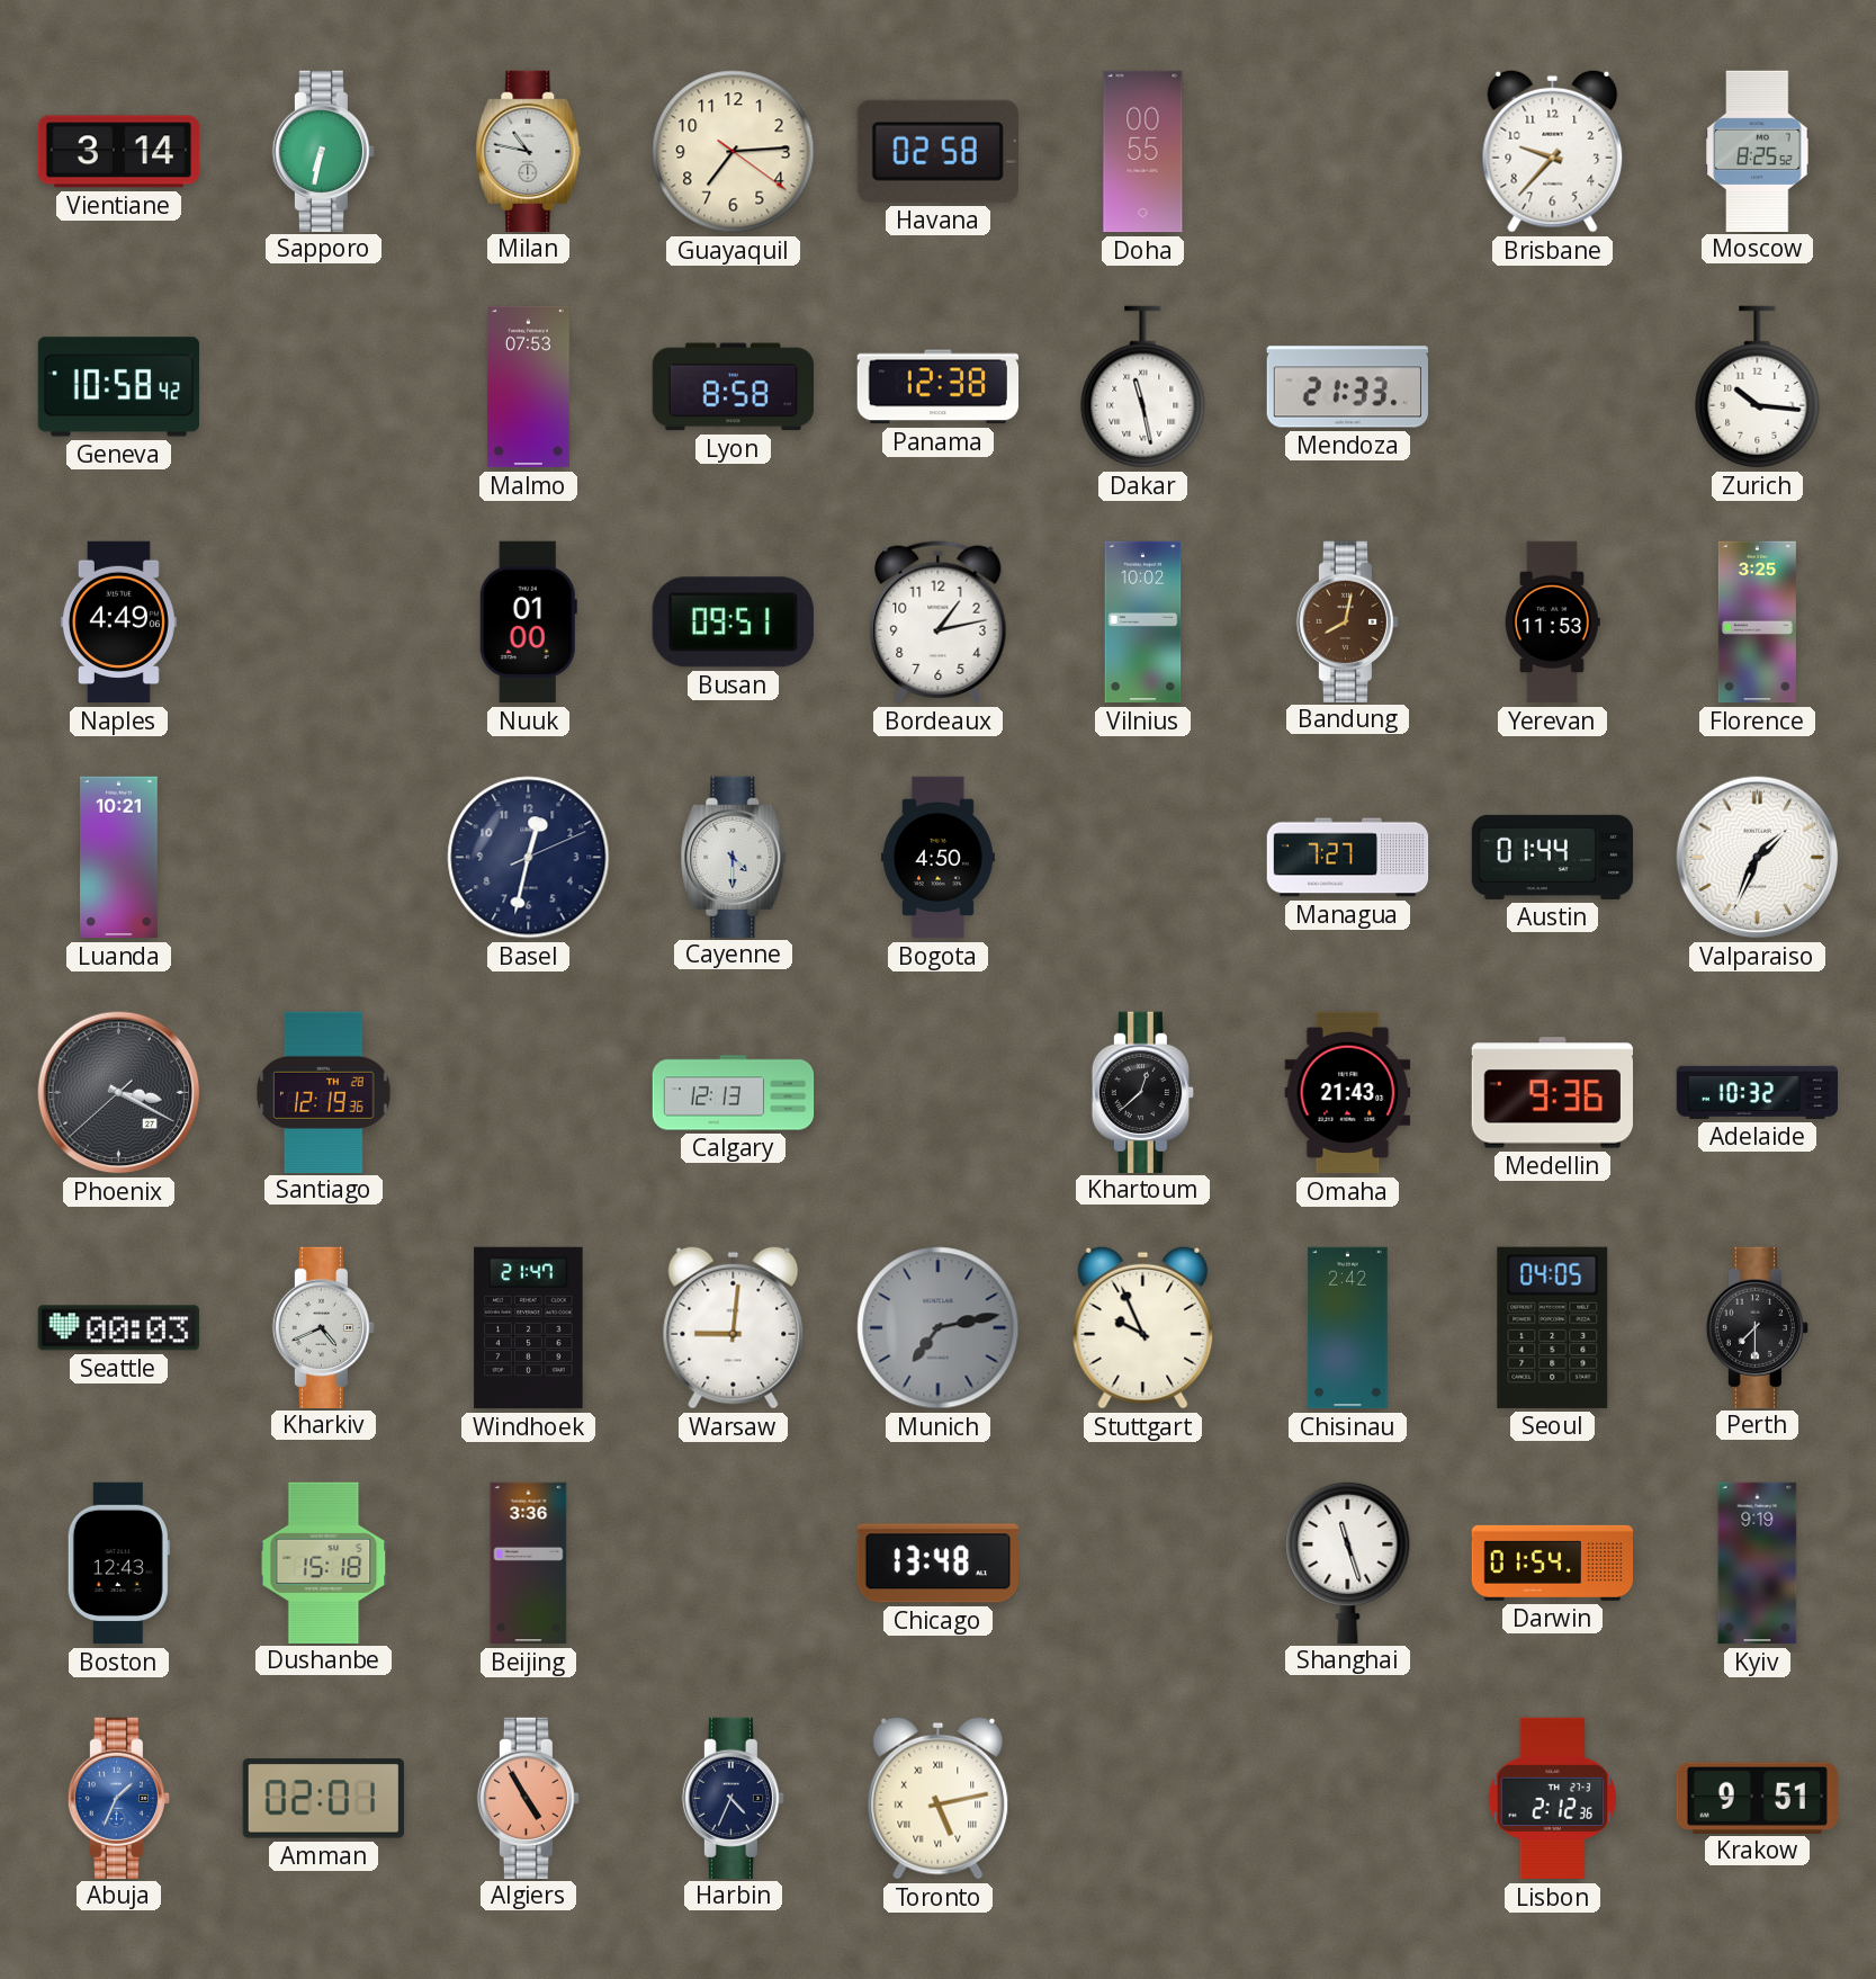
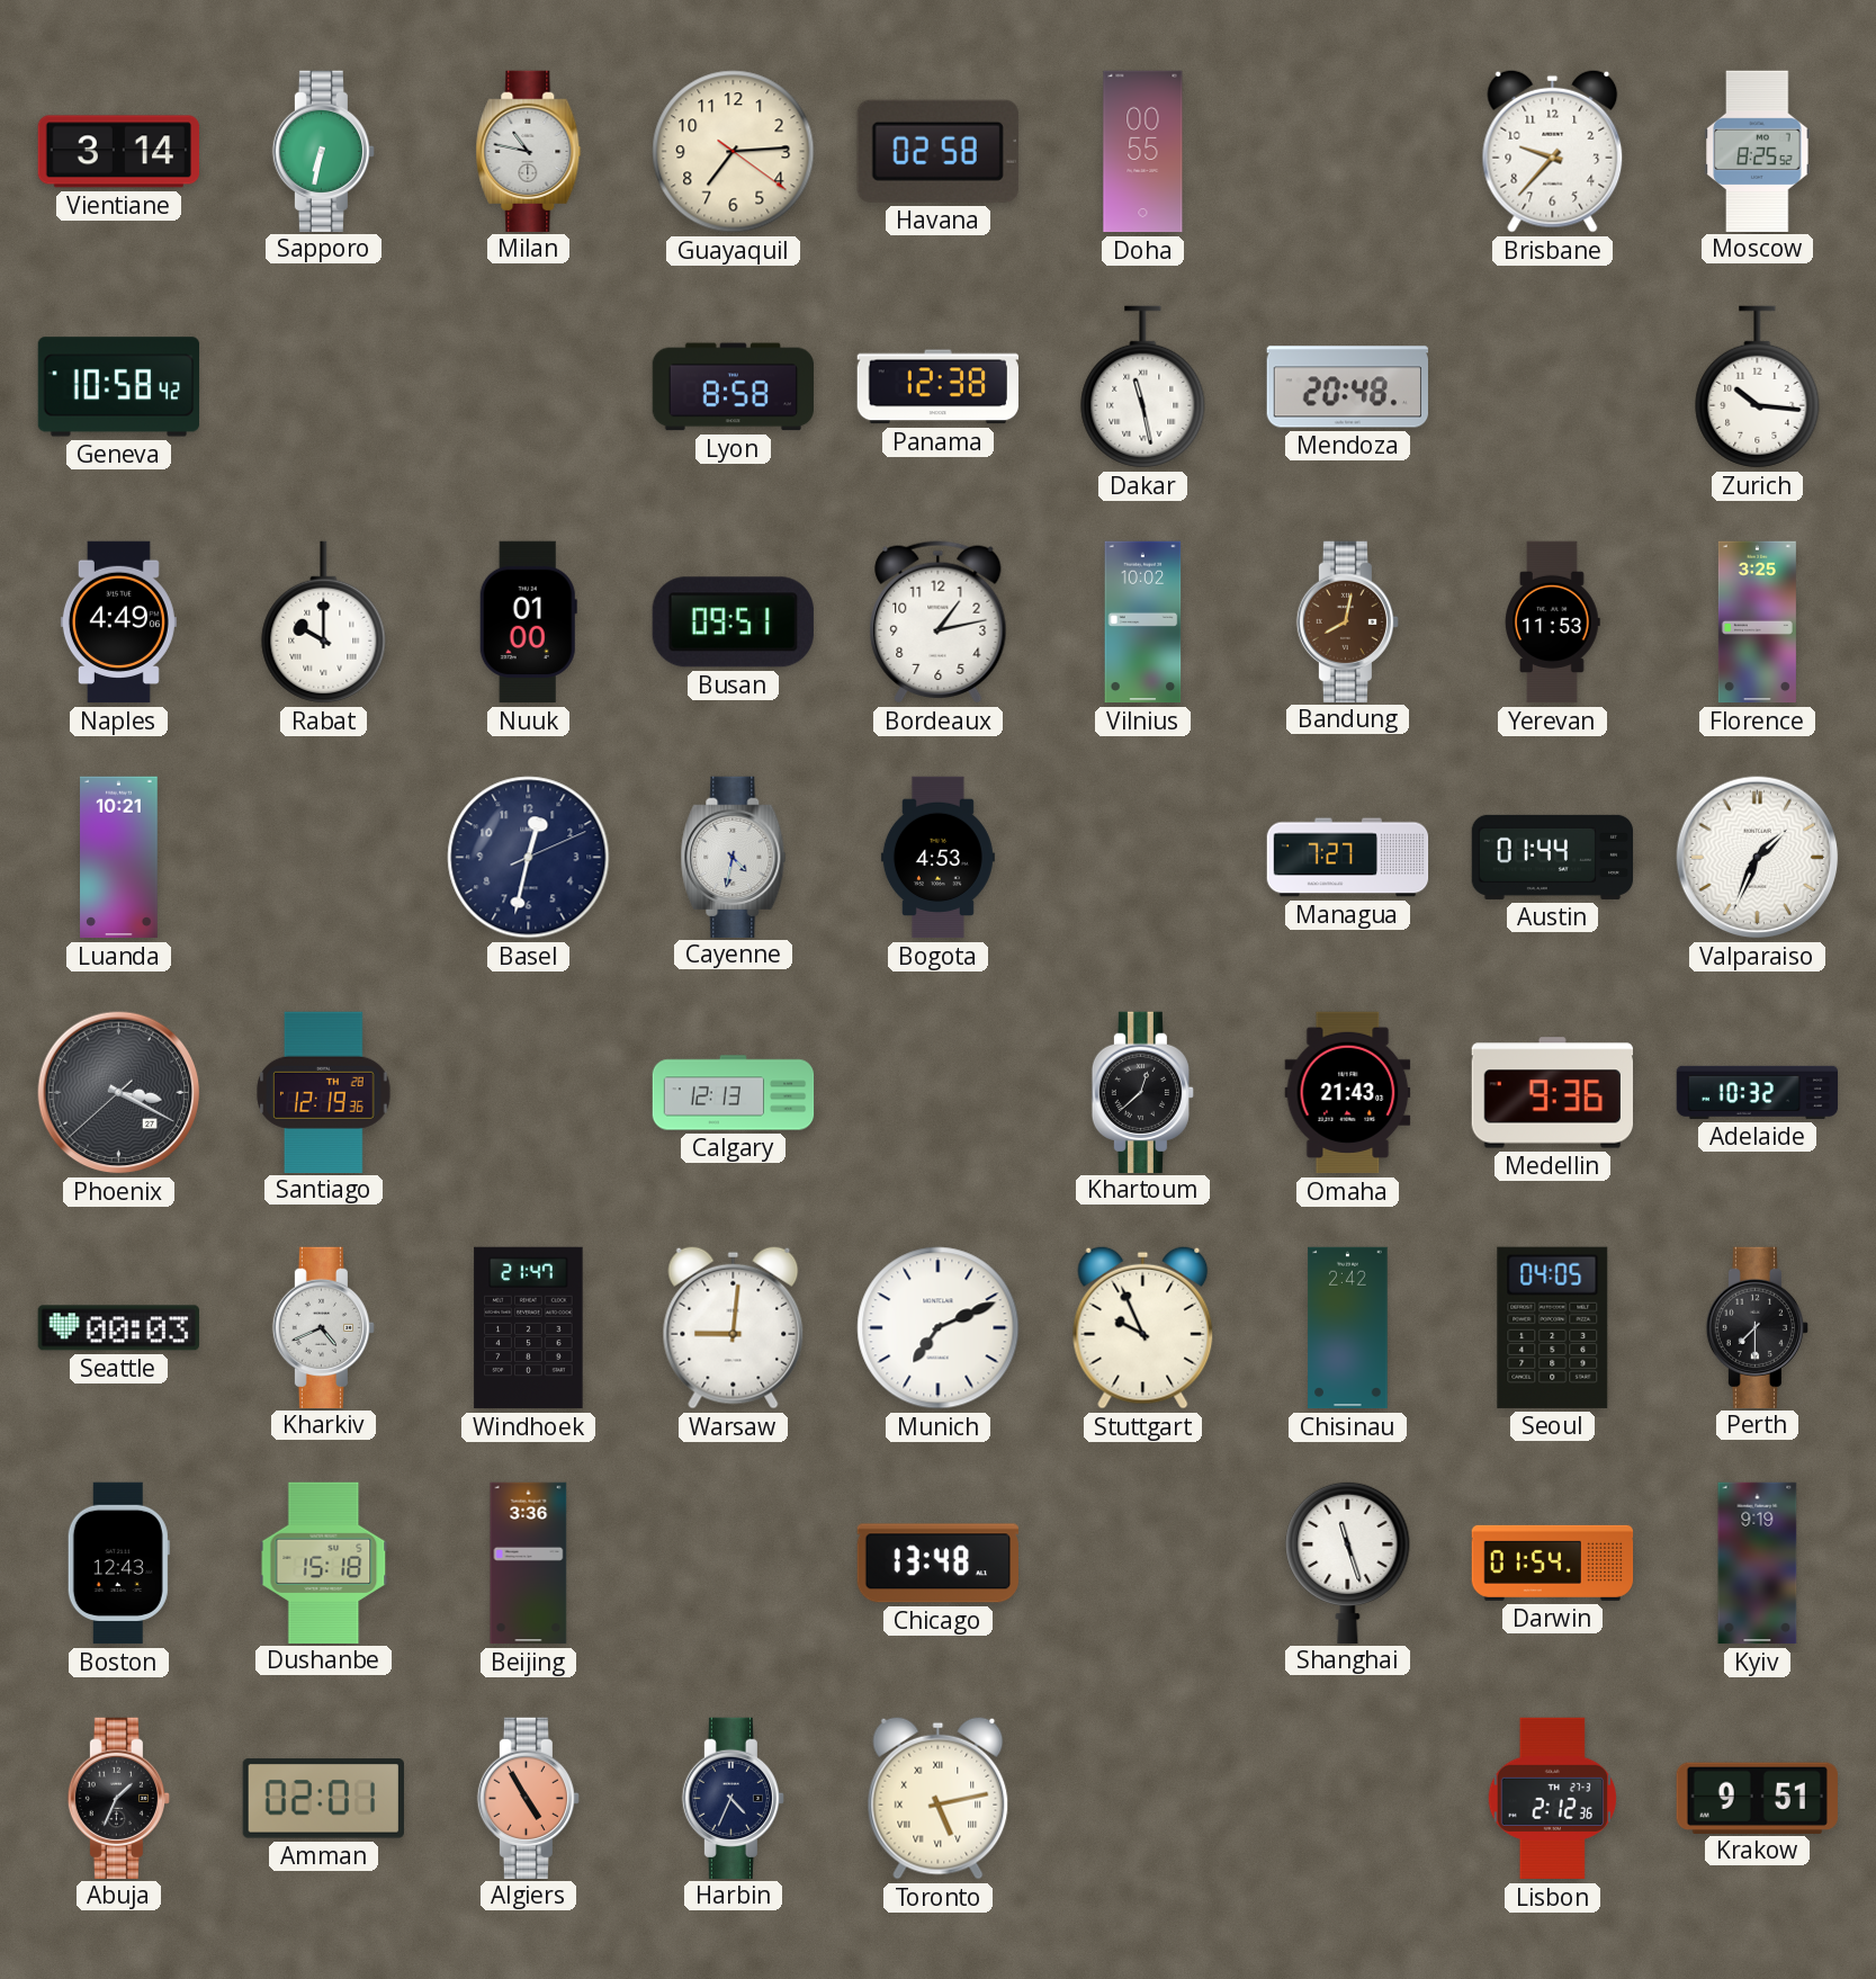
Malmo: 07:53 -> none (528, 387)
Mendoza: 21:33 -> 20:48 (1347, 387)
Rabat: none -> 10:00 (324, 623)
Cayenne: 4:30 -> 4:32 (734, 857)
Bogota: 4:50 -> 4:53 (937, 858)
Munich: 7:13 -> 7:11 (939, 1328)
Munich dial: grey -> white (939, 1328)
Abuja dial: blue -> black (118, 1798)
